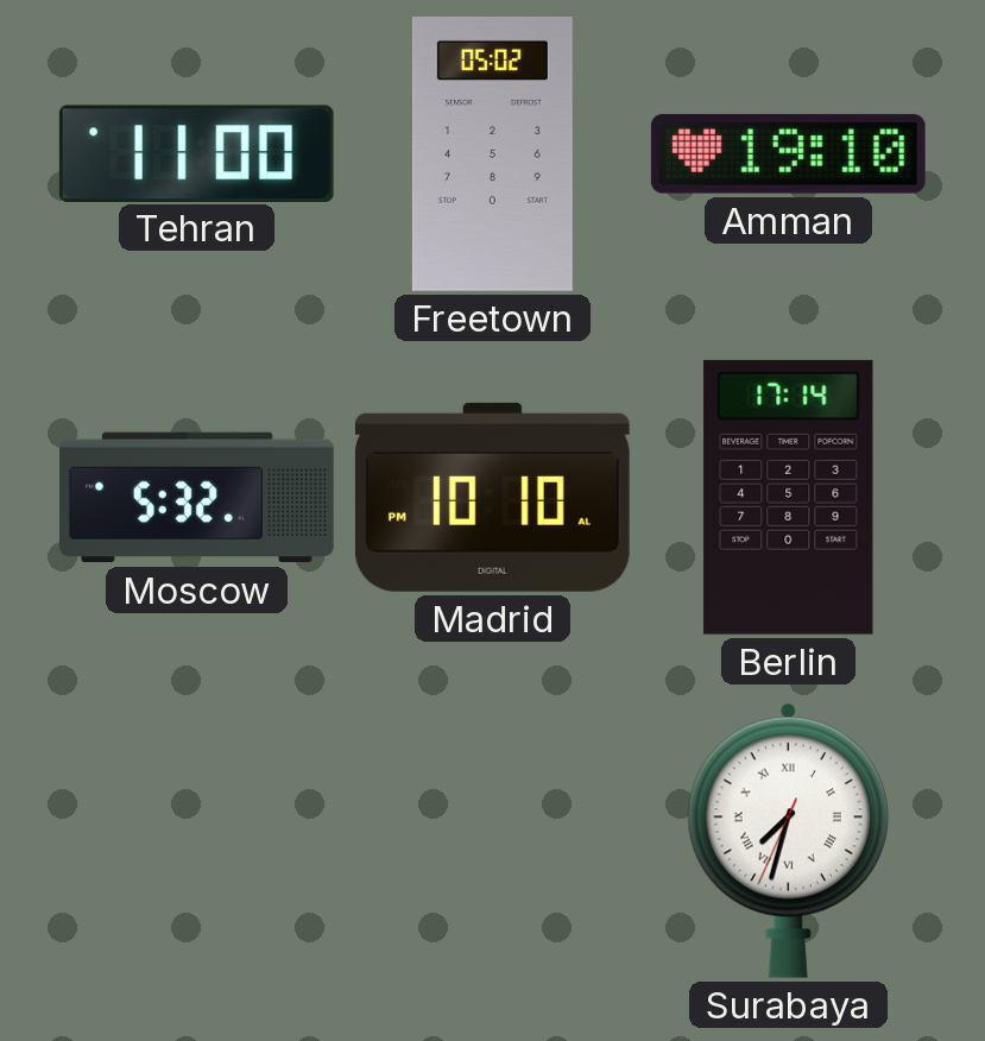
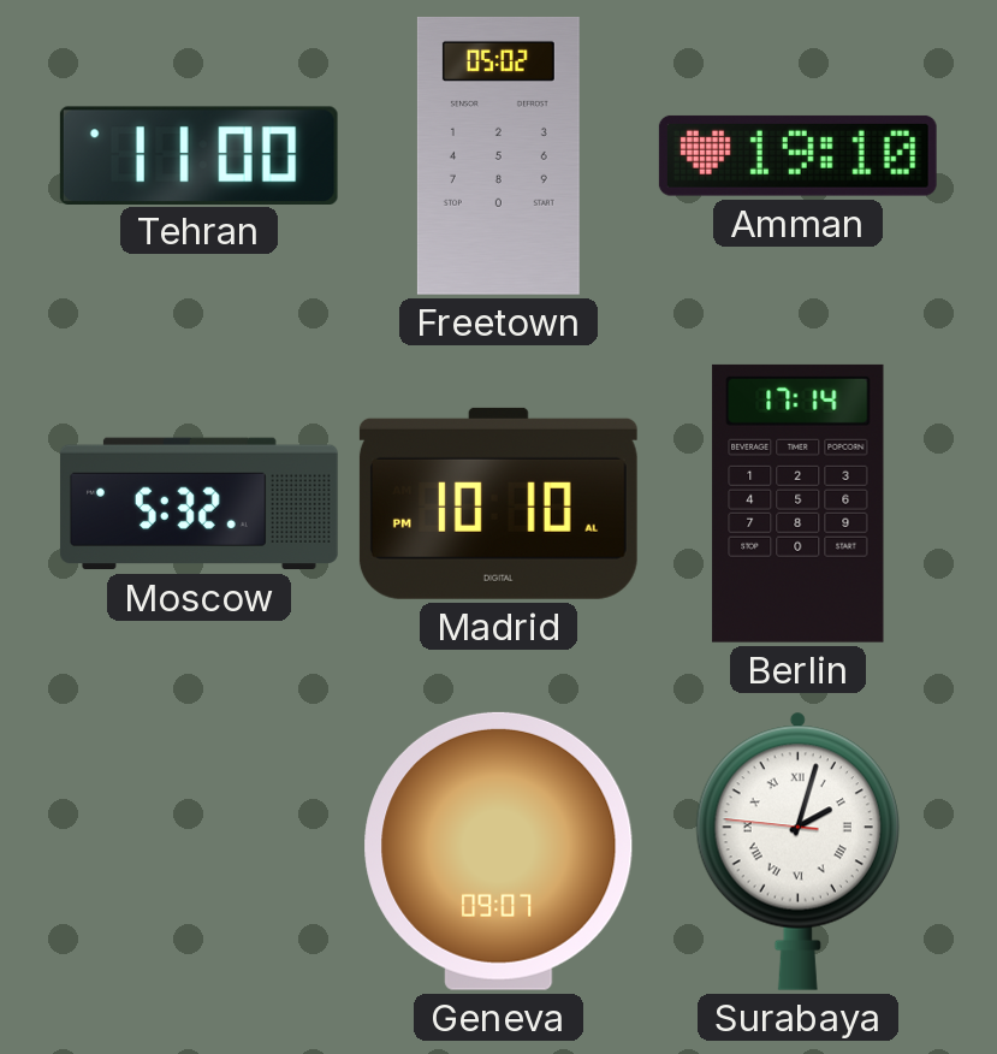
Geneva: none -> 09:07 (499, 851)
Surabaya: 7:32 -> 2:02 (797, 851)
